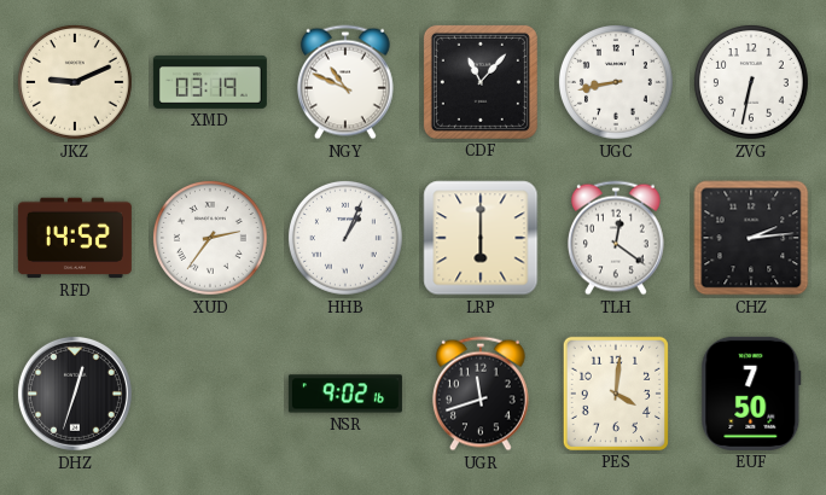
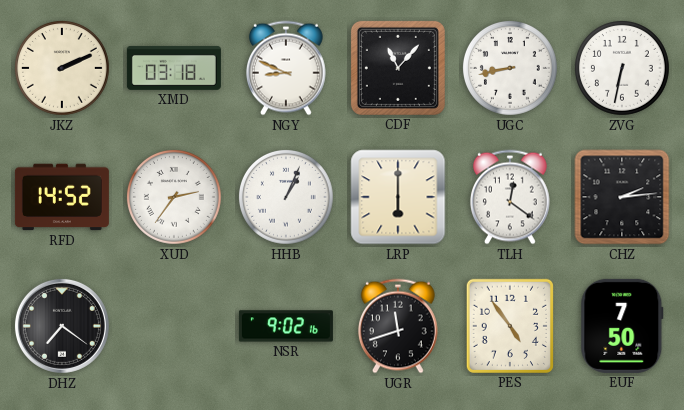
JKZ: 9:11 -> 2:11 (62, 68)
XMD: 03:19 -> 03:18 (174, 68)
NGY: 10:49 -> 8:49 (286, 68)
DHZ: 12:33 -> 7:21 (62, 326)
PES: 4:01 -> 4:54 (510, 326)
